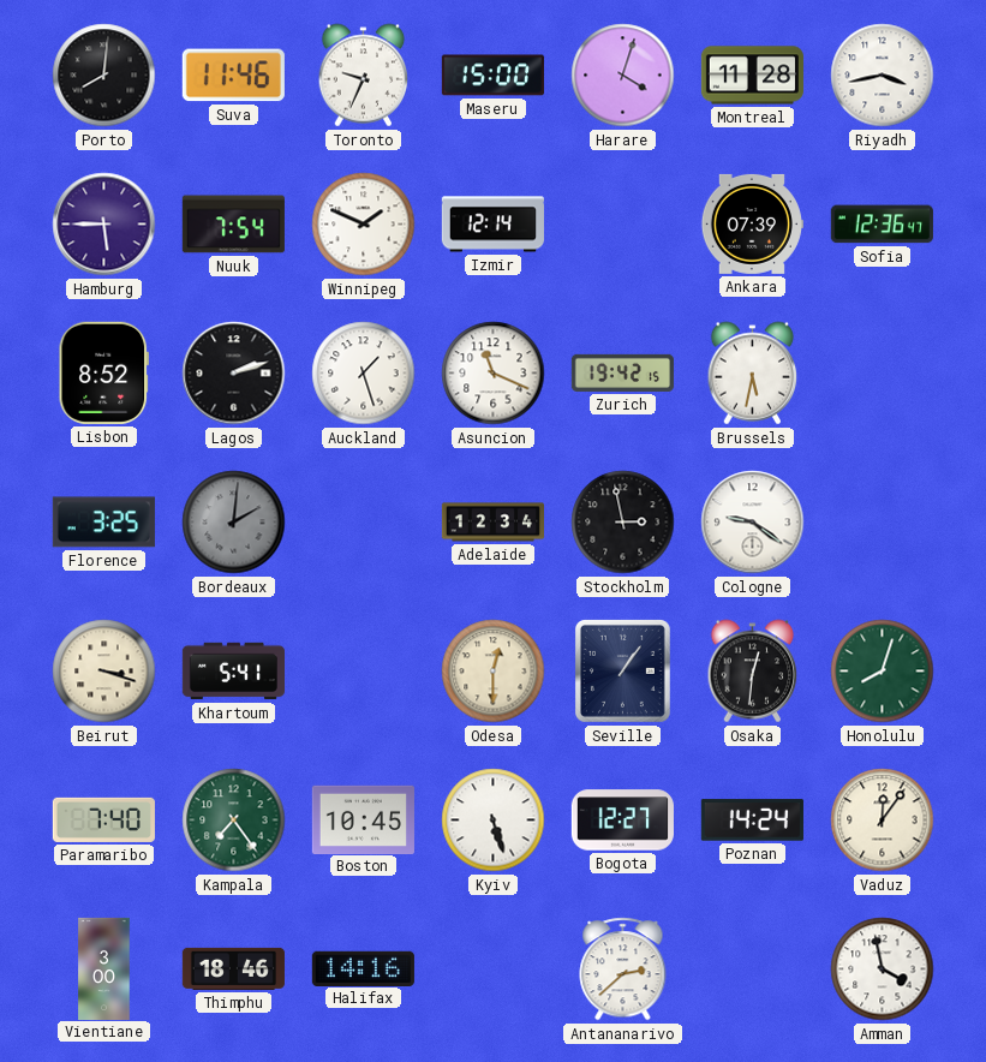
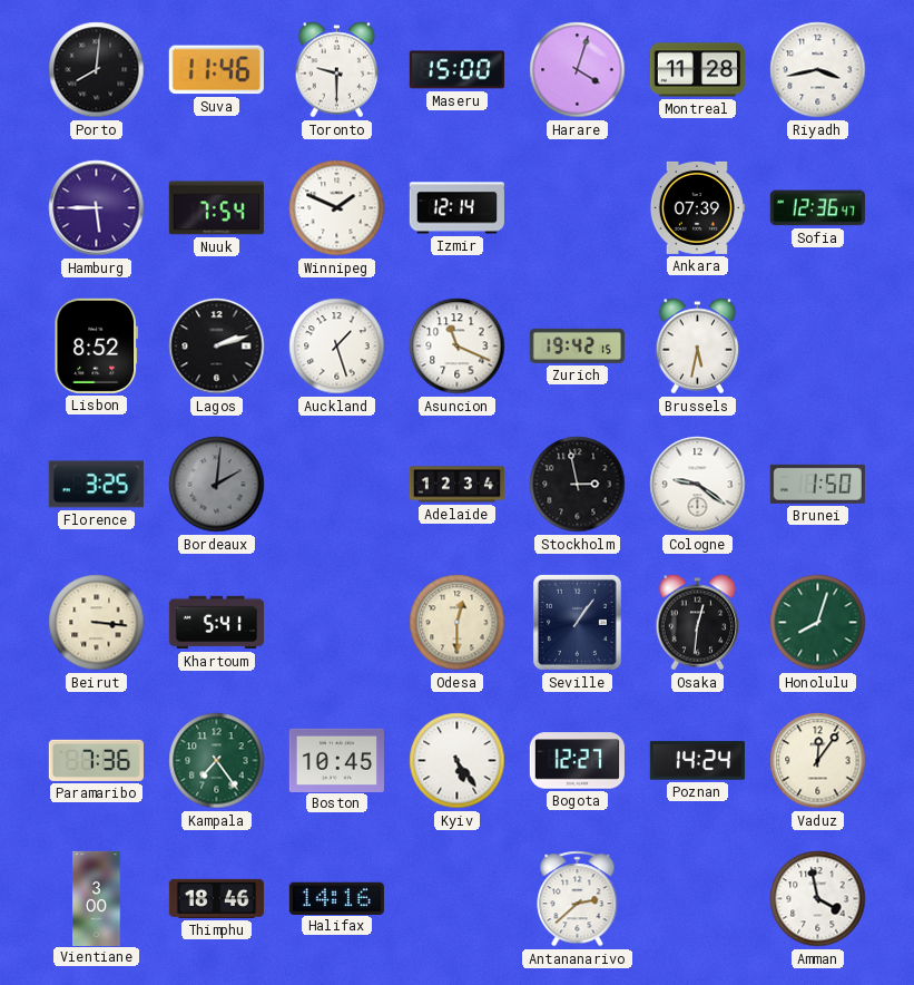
Toronto: 9:34 -> 9:30 (337, 70)
Brunei: none -> 1:50 (817, 484)
Beirut: 3:18 -> 3:16 (97, 623)
Paramaribo: 7:40 -> 7:36 (96, 760)
Kyiv: 5:27 -> 5:24 (458, 761)
